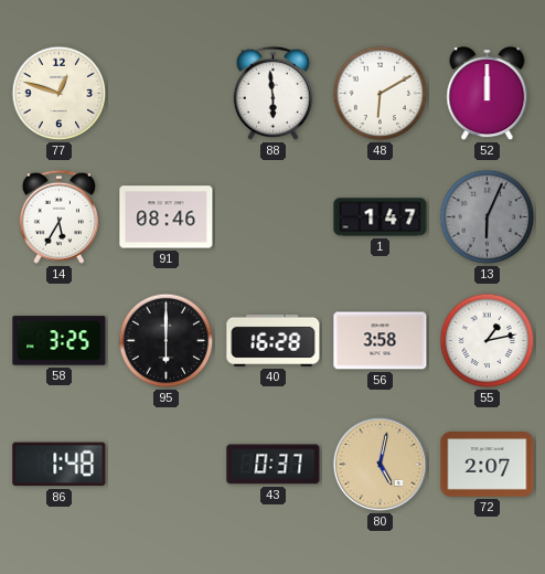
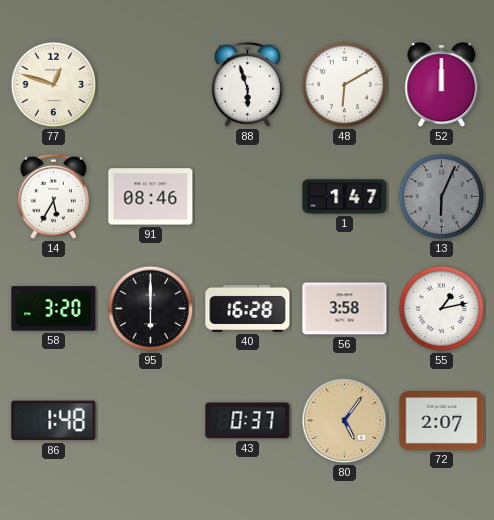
88: 5:59 -> 5:57 (247, 84)
58: 3:25 -> 3:20 (54, 309)
80: 5:02 -> 5:06 (345, 421)
